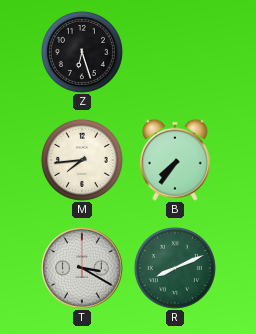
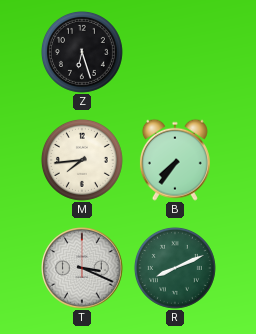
T: 3:20 -> 3:19 (82, 268)
